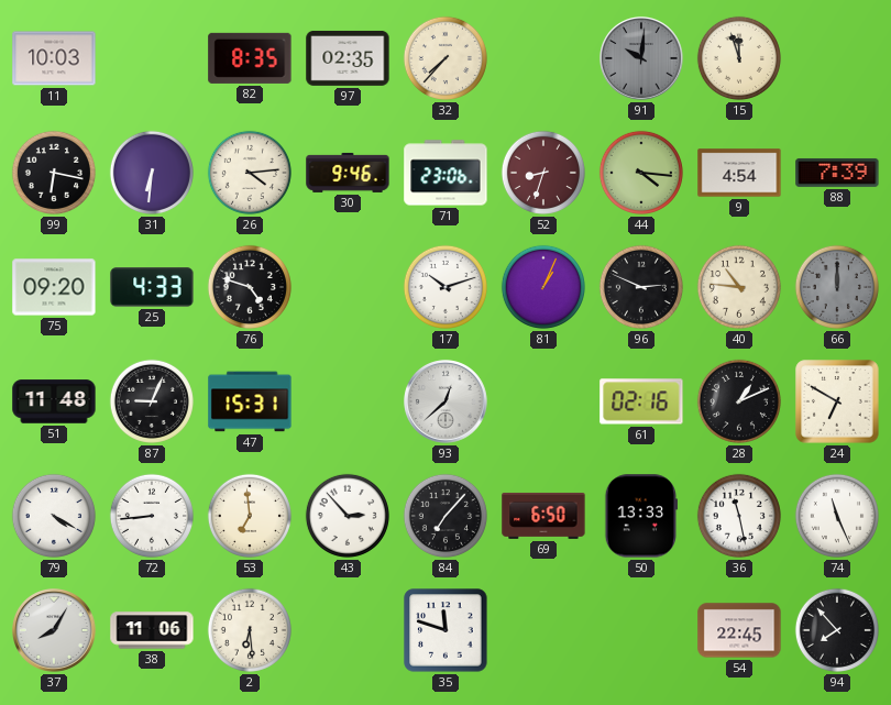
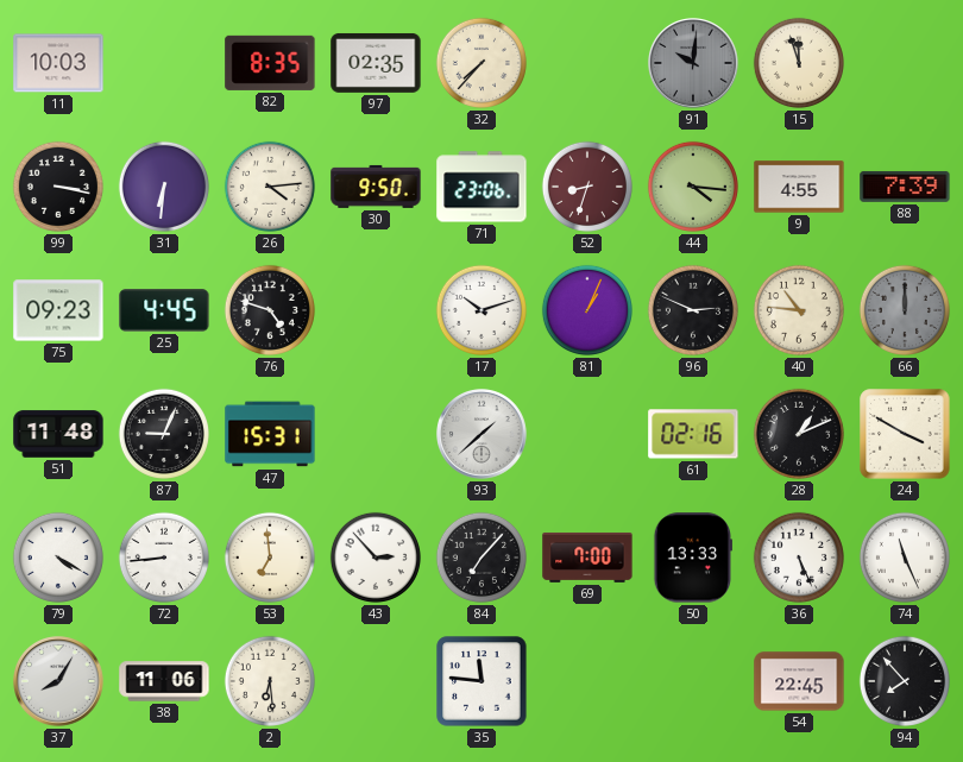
99: 6:17 -> 3:17 (58, 187)
30: 9:46 -> 9:50 (376, 187)
9: 4:54 -> 4:55 (799, 187)
75: 09:20 -> 09:23 (58, 310)
25: 4:33 -> 4:45 (164, 310)
93: 12:38 -> 1:38 (483, 435)
24: 6:50 -> 3:50 (905, 434)
69: 6:50 -> 7:00 (587, 558)
36: 11:28 -> 5:26 (799, 558)
35: 11:48 -> 11:46 (481, 681)
